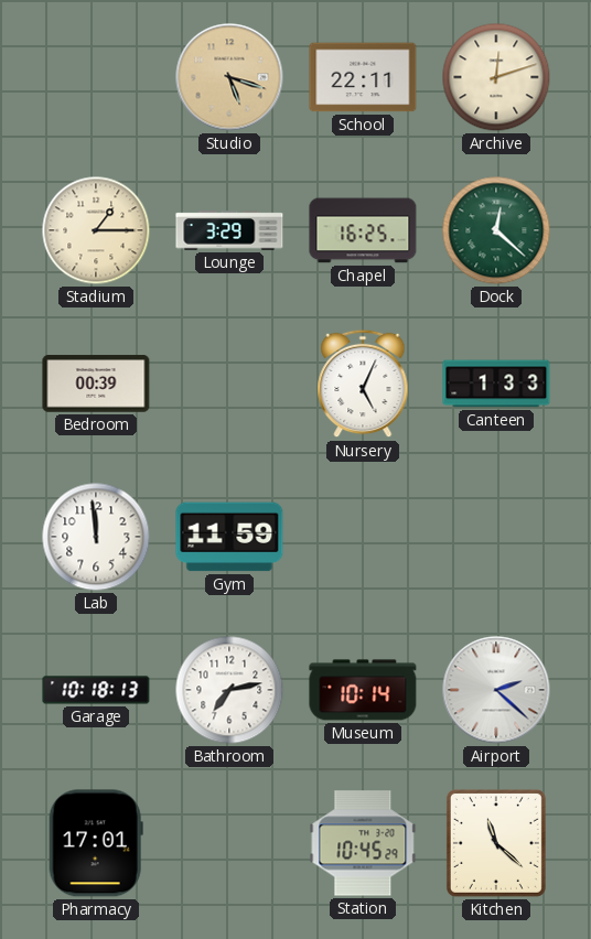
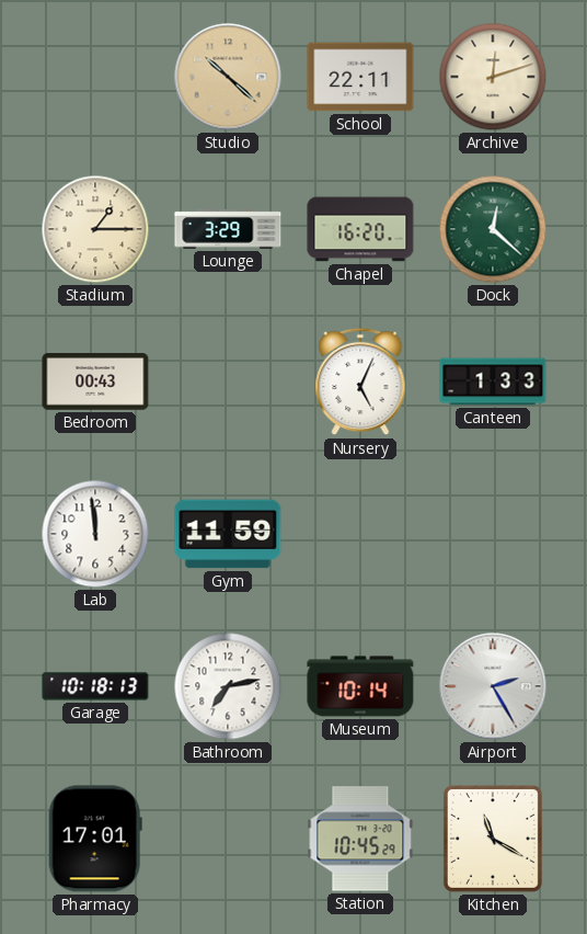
Studio: 5:18 -> 10:22 (228, 77)
Chapel: 16:25 -> 16:20 (360, 229)
Bedroom: 00:39 -> 00:43 (95, 381)
Airport: 2:22 -> 2:25 (493, 686)
Kitchen: 11:22 -> 11:20 (493, 839)
